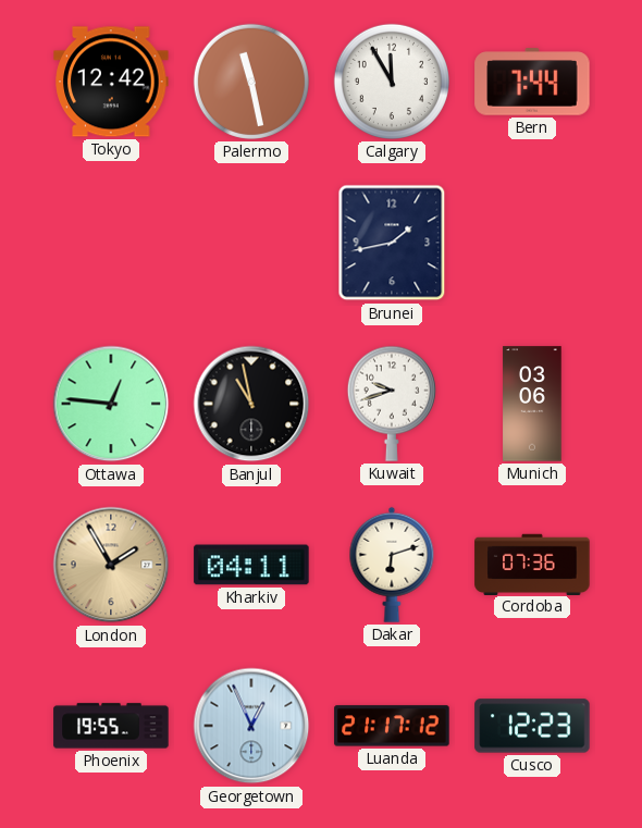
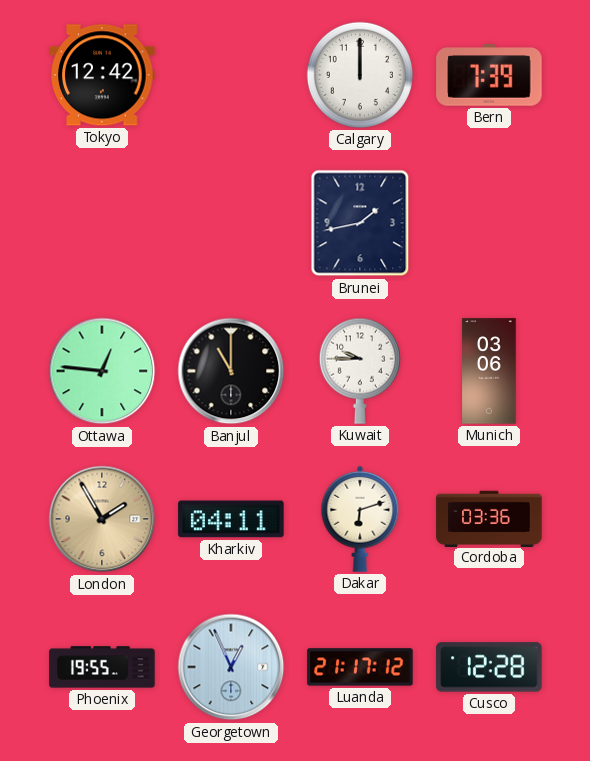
Palermo: 11:28 -> none (251, 82)
Calgary: 11:55 -> 12:00 (360, 75)
Bern: 7:44 -> 7:39 (489, 75)
Banjul: 10:58 -> 11:00 (231, 371)
Kuwait: 9:42 -> 9:45 (360, 371)
Cordoba: 07:36 -> 03:36 (489, 518)
Cusco: 12:23 -> 12:28 (489, 667)
